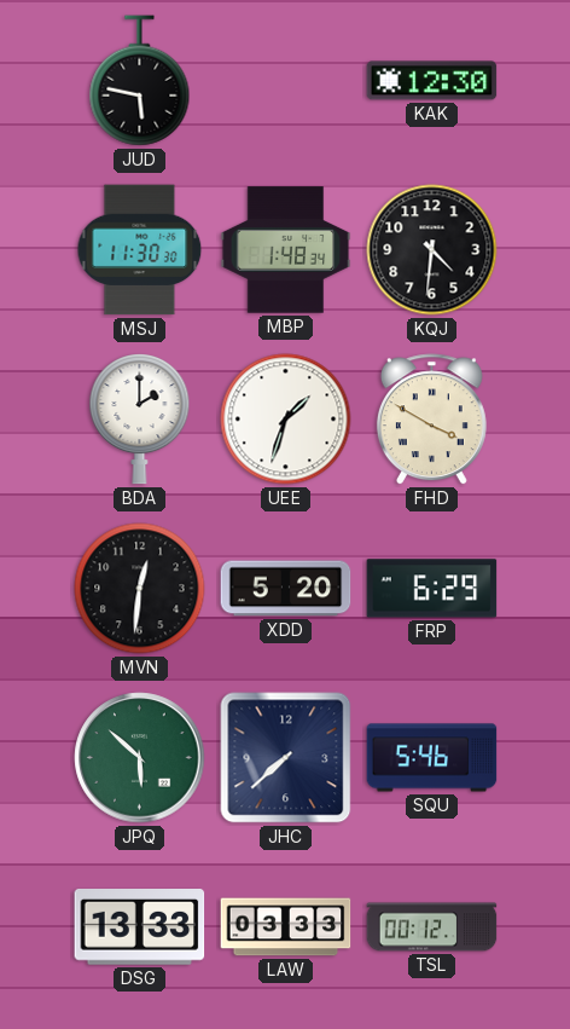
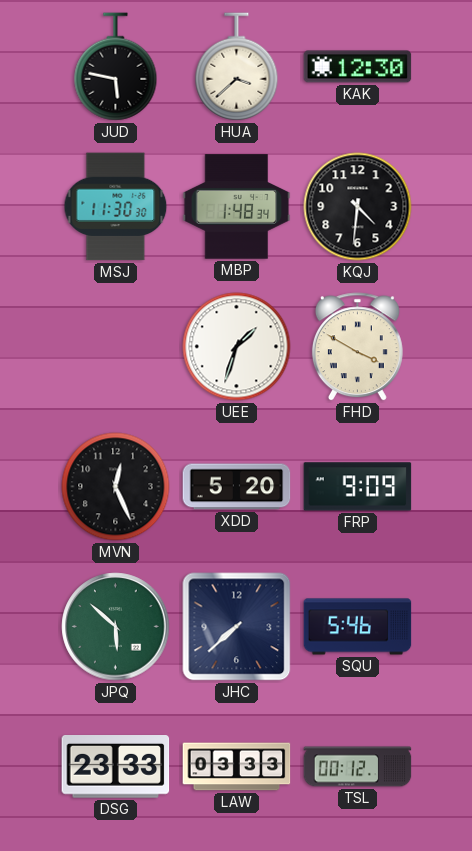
HUA: none -> 3:38 (237, 67)
BDA: 2:00 -> none (140, 418)
MVN: 12:31 -> 12:26 (116, 487)
FRP: 6:29 -> 9:09 (358, 487)
DSG: 13:33 -> 23:33 (116, 767)
